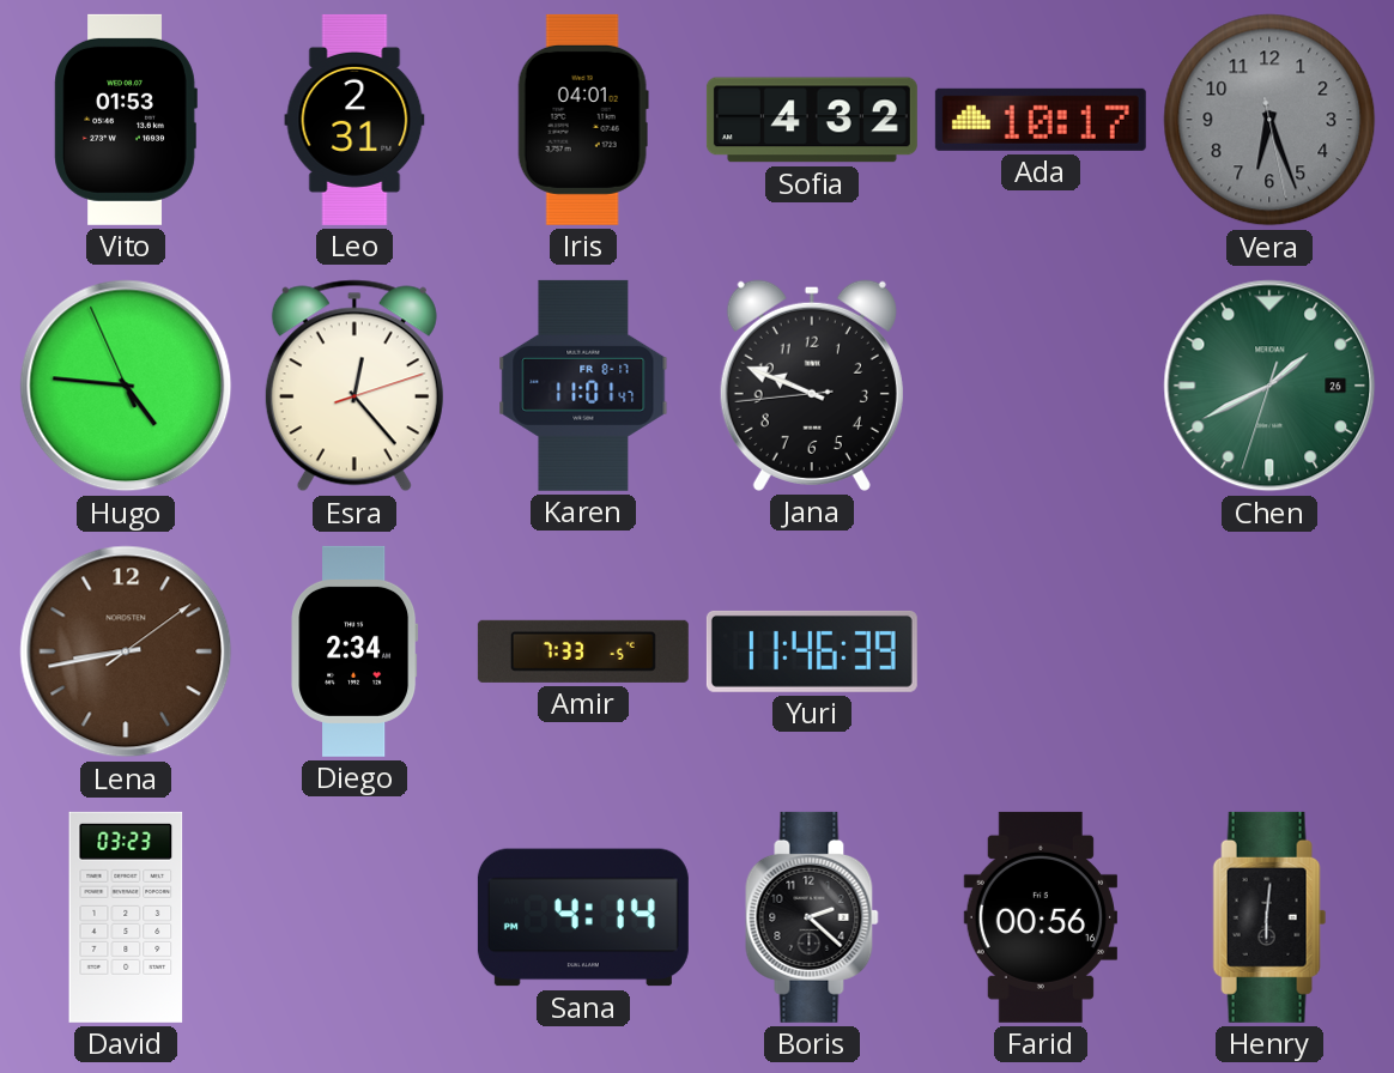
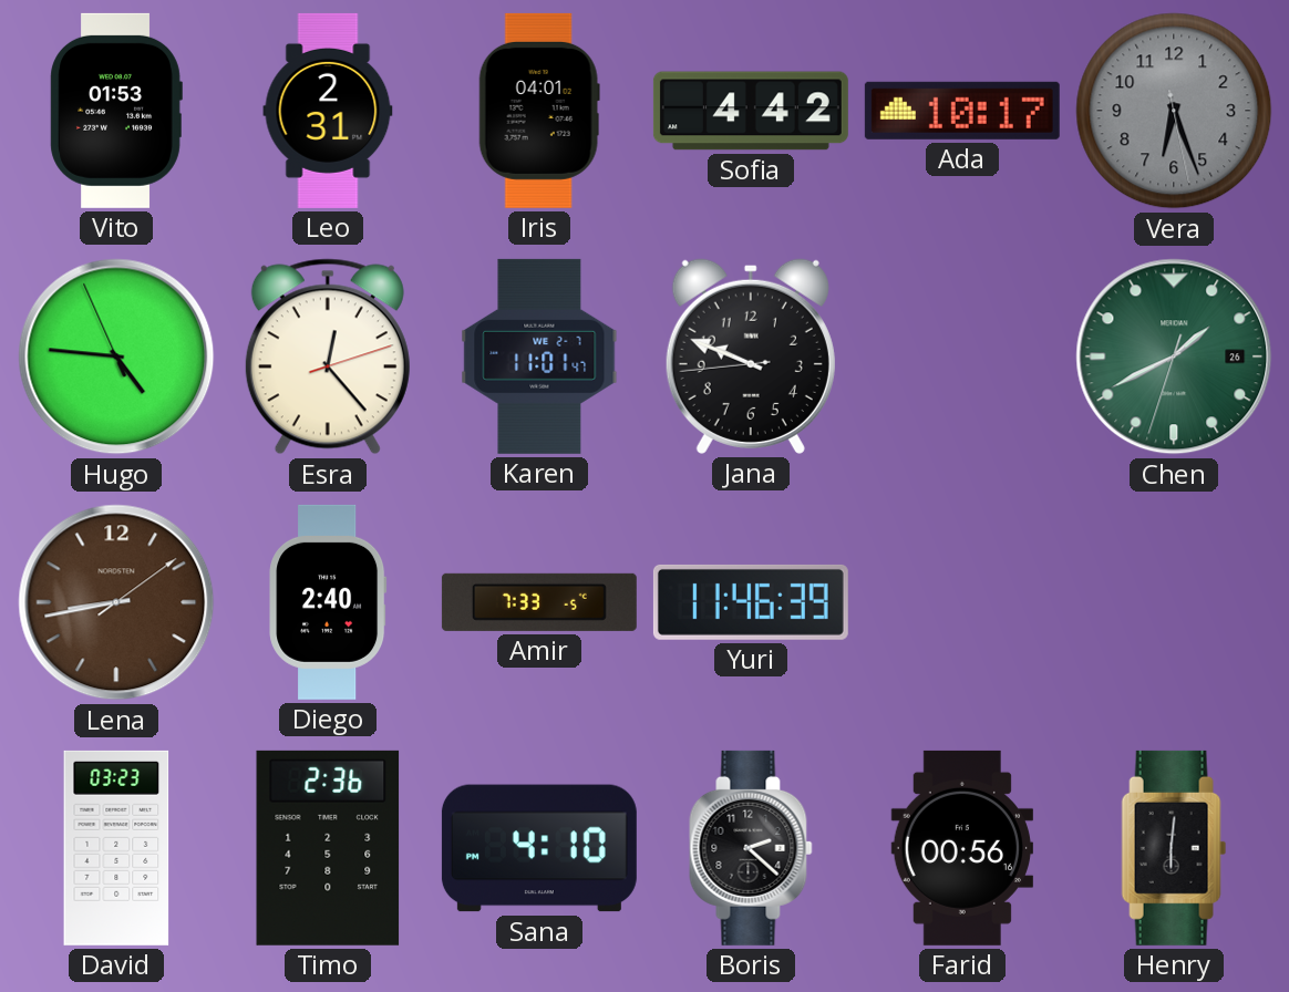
Sofia: 4:32 -> 4:42 (751, 111)
Karen date: FR 8-17 -> WE 2-7 (539, 356)
Diego: 2:34 -> 2:40 (328, 602)
Timo: none -> 2:36 (328, 848)
Sana: 4:14 -> 4:10 (539, 848)
